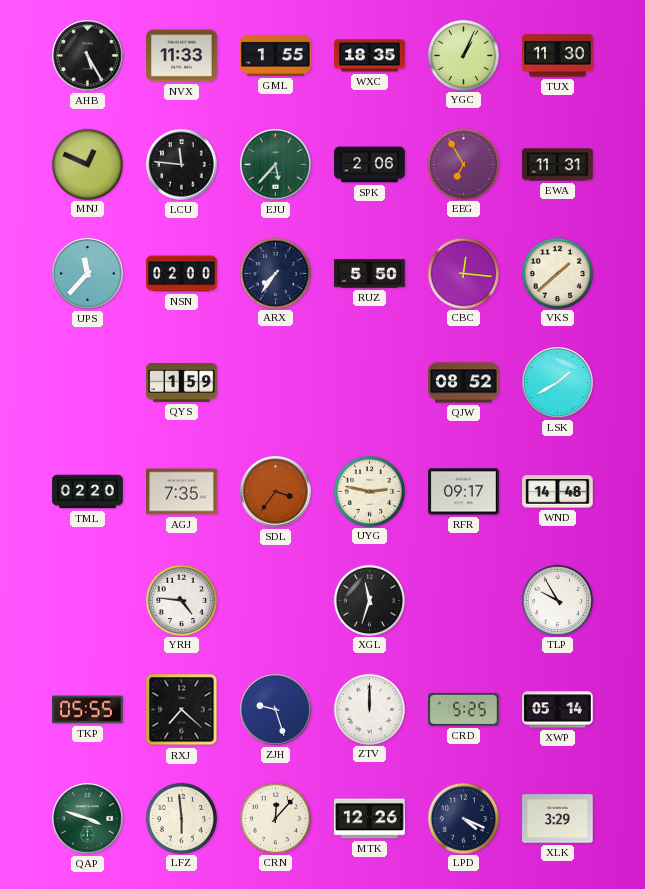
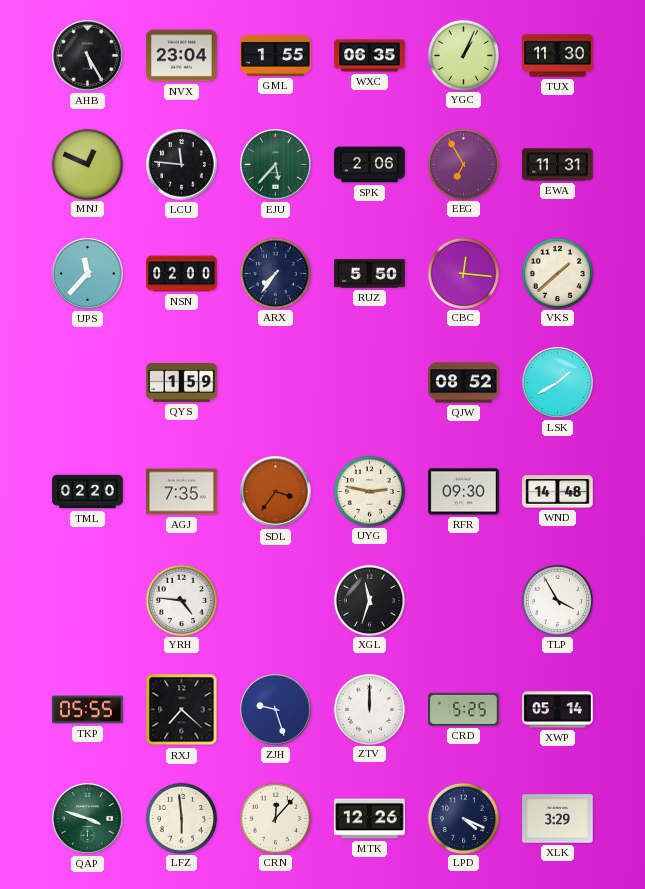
NVX: 11:33 -> 23:04 (182, 56)
WXC: 18:35 -> 06:35 (370, 56)
RFR: 09:17 -> 09:30 (464, 492)
TLP: 9:55 -> 3:55 (557, 600)
